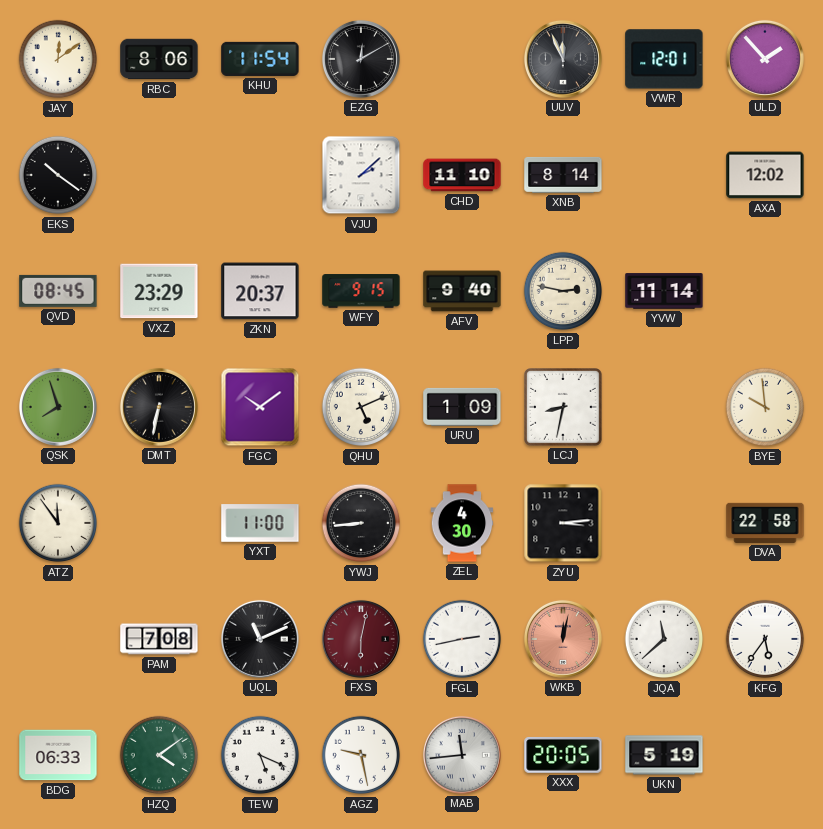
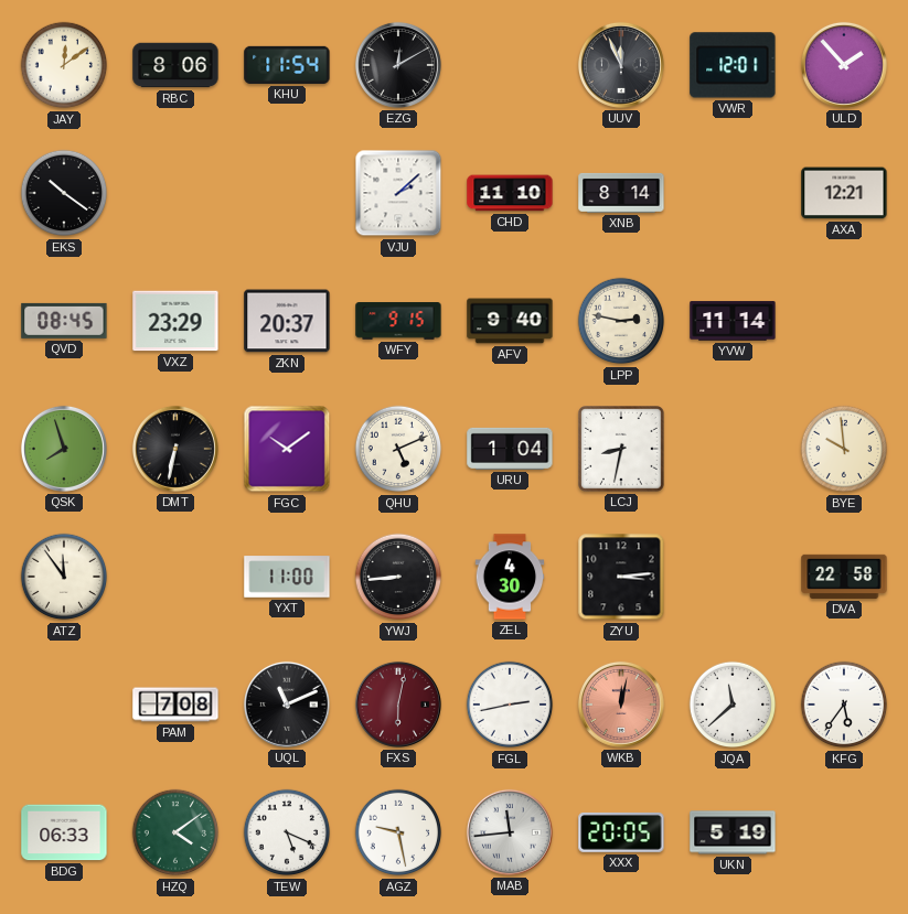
AXA: 12:02 -> 12:21 (844, 193)
URU: 1:09 -> 1:04 (510, 449)
